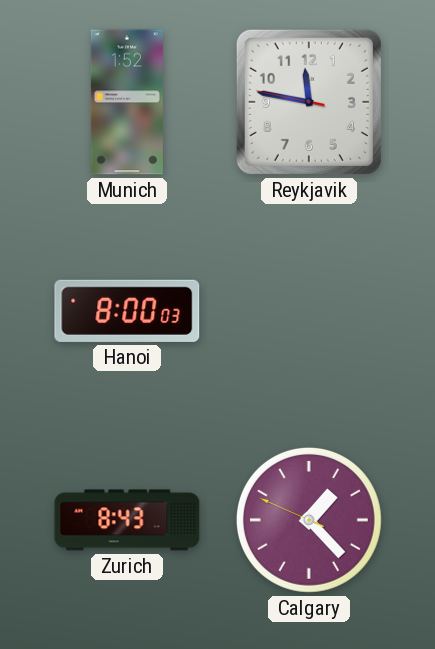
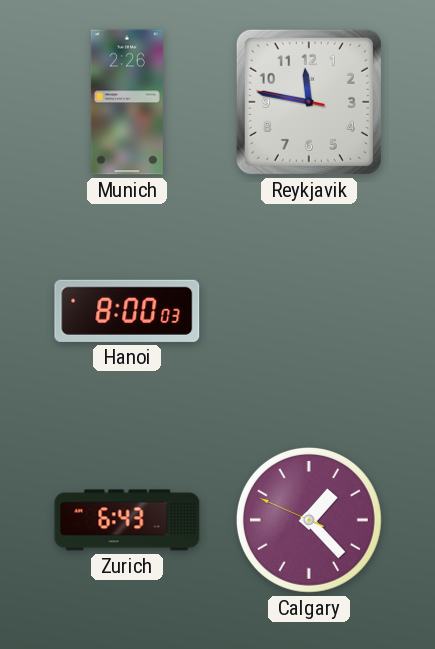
Munich: 1:52 -> 2:26 (127, 102)
Zurich: 8:43 -> 6:43 (127, 520)
